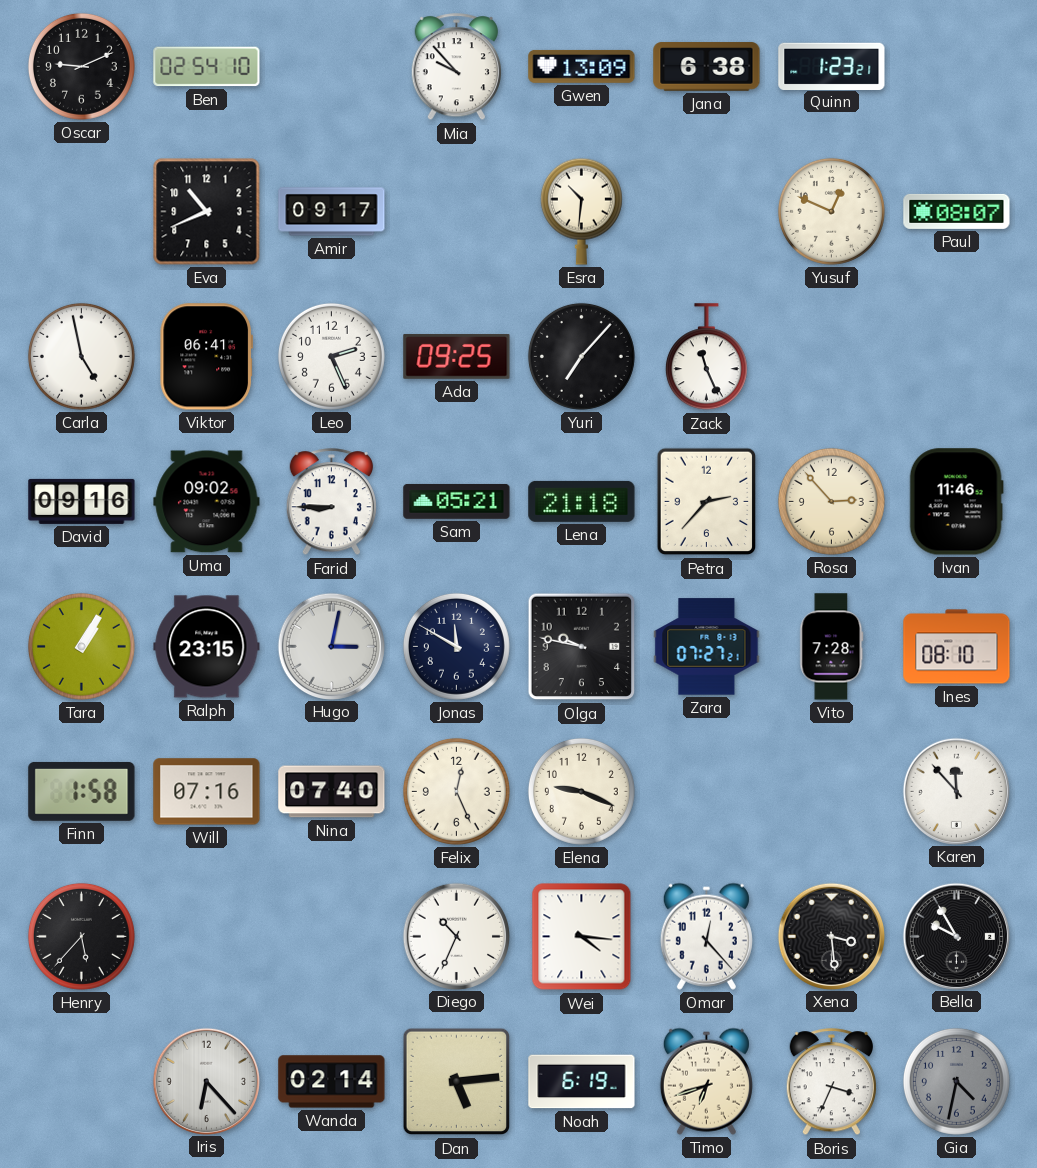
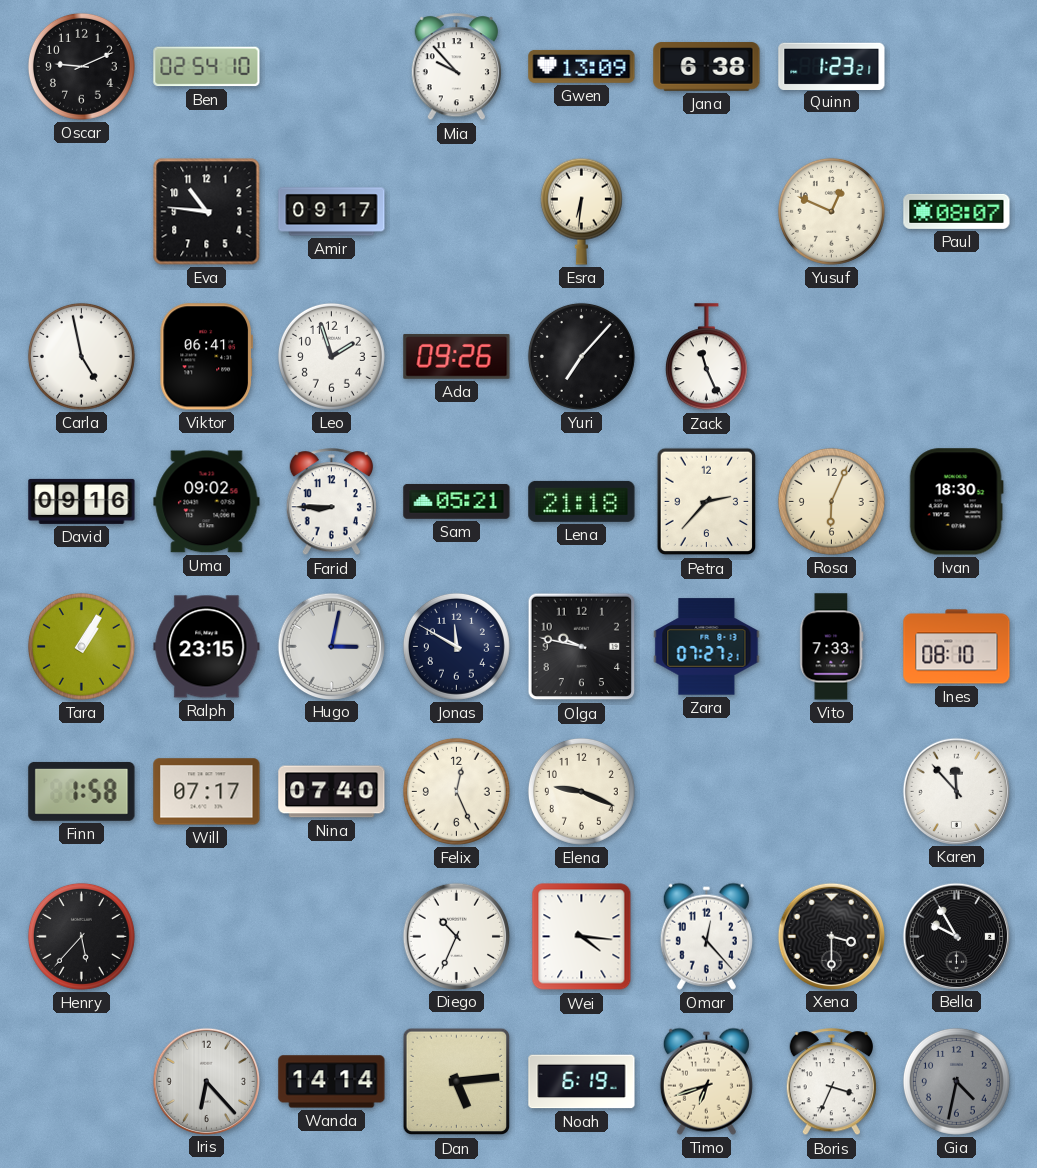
Eva: 10:41 -> 10:46 (207, 212)
Esra: 10:31 -> 6:31 (581, 211)
Leo: 2:26 -> 1:57 (331, 356)
Ada: 09:25 -> 09:26 (457, 357)
Rosa: 2:53 -> 6:04 (831, 501)
Ivan: 11:46 -> 18:30 (956, 502)
Vito: 7:28 -> 7:33 (832, 647)
Will: 07:16 -> 07:17 (207, 792)
Xena: 3:29 -> 3:30 (831, 936)
Wanda: 02:14 -> 14:14 (332, 1082)
